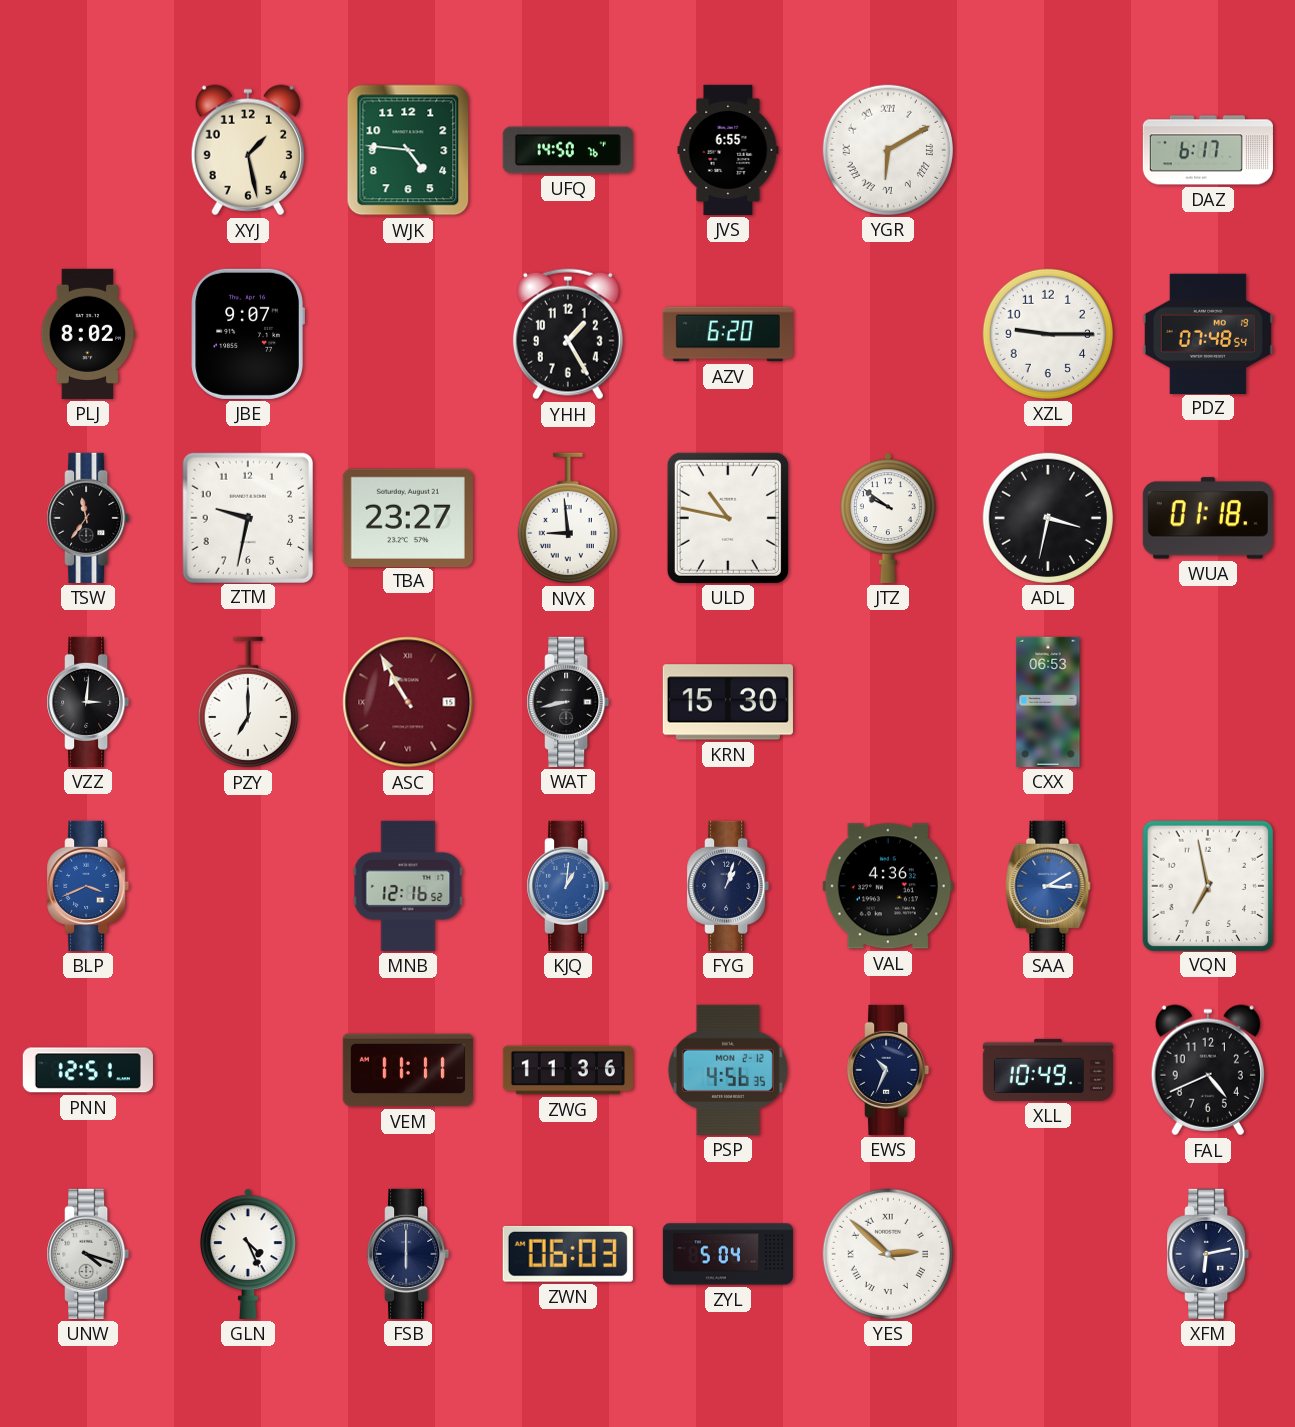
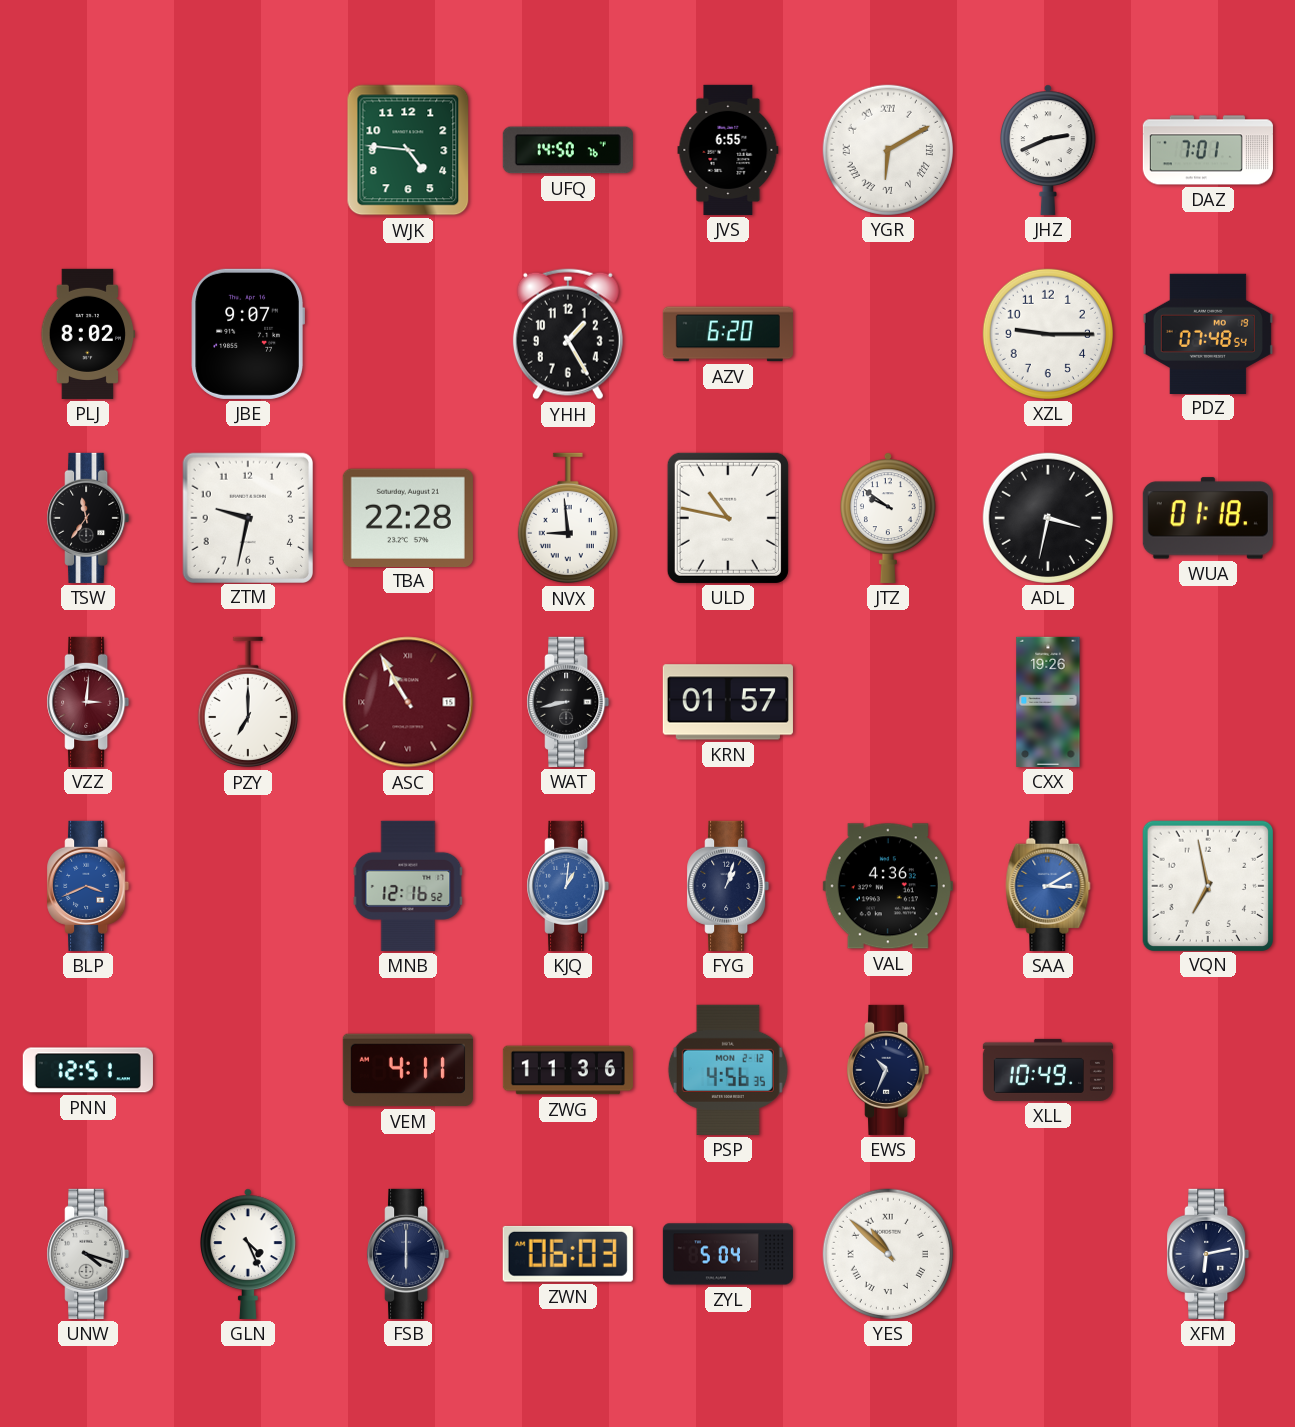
XYJ: 1:28 -> none (248, 150)
JHZ: none -> 2:41 (1049, 150)
DAZ: 6:17 -> 7:01 (1208, 150)
TBA: 23:27 -> 22:28 (408, 517)
VZZ dial: black -> burgundy (88, 702)
KRN: 15:30 -> 01:57 (728, 702)
CXX: 06:53 -> 19:26 (1048, 702)
VEM: 11:11 -> 4:11 (408, 1070)
FAL: 4:41 -> none (1208, 1070)
YES: 2:52 -> 10:52 (888, 1254)
